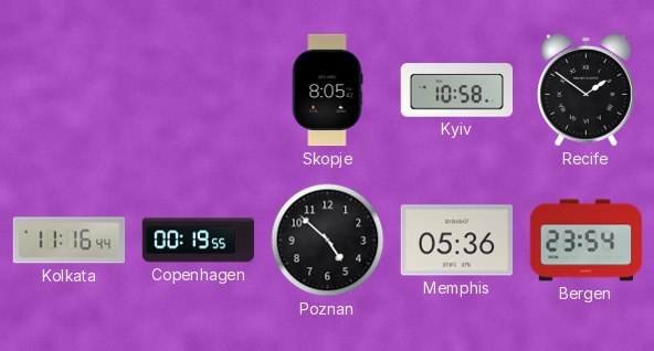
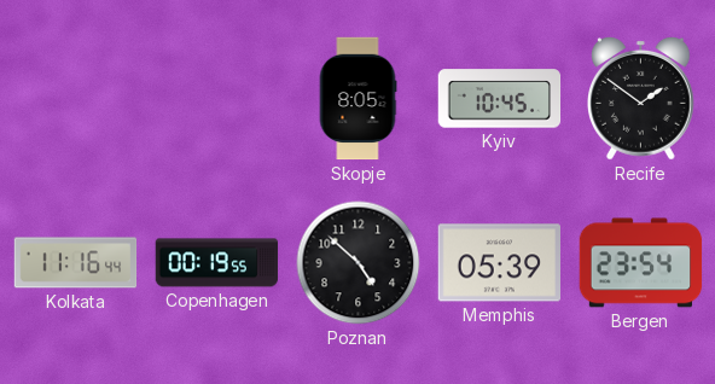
Kyiv: 10:58 -> 10:45 (500, 99)
Memphis: 05:36 -> 05:39 (499, 263)
